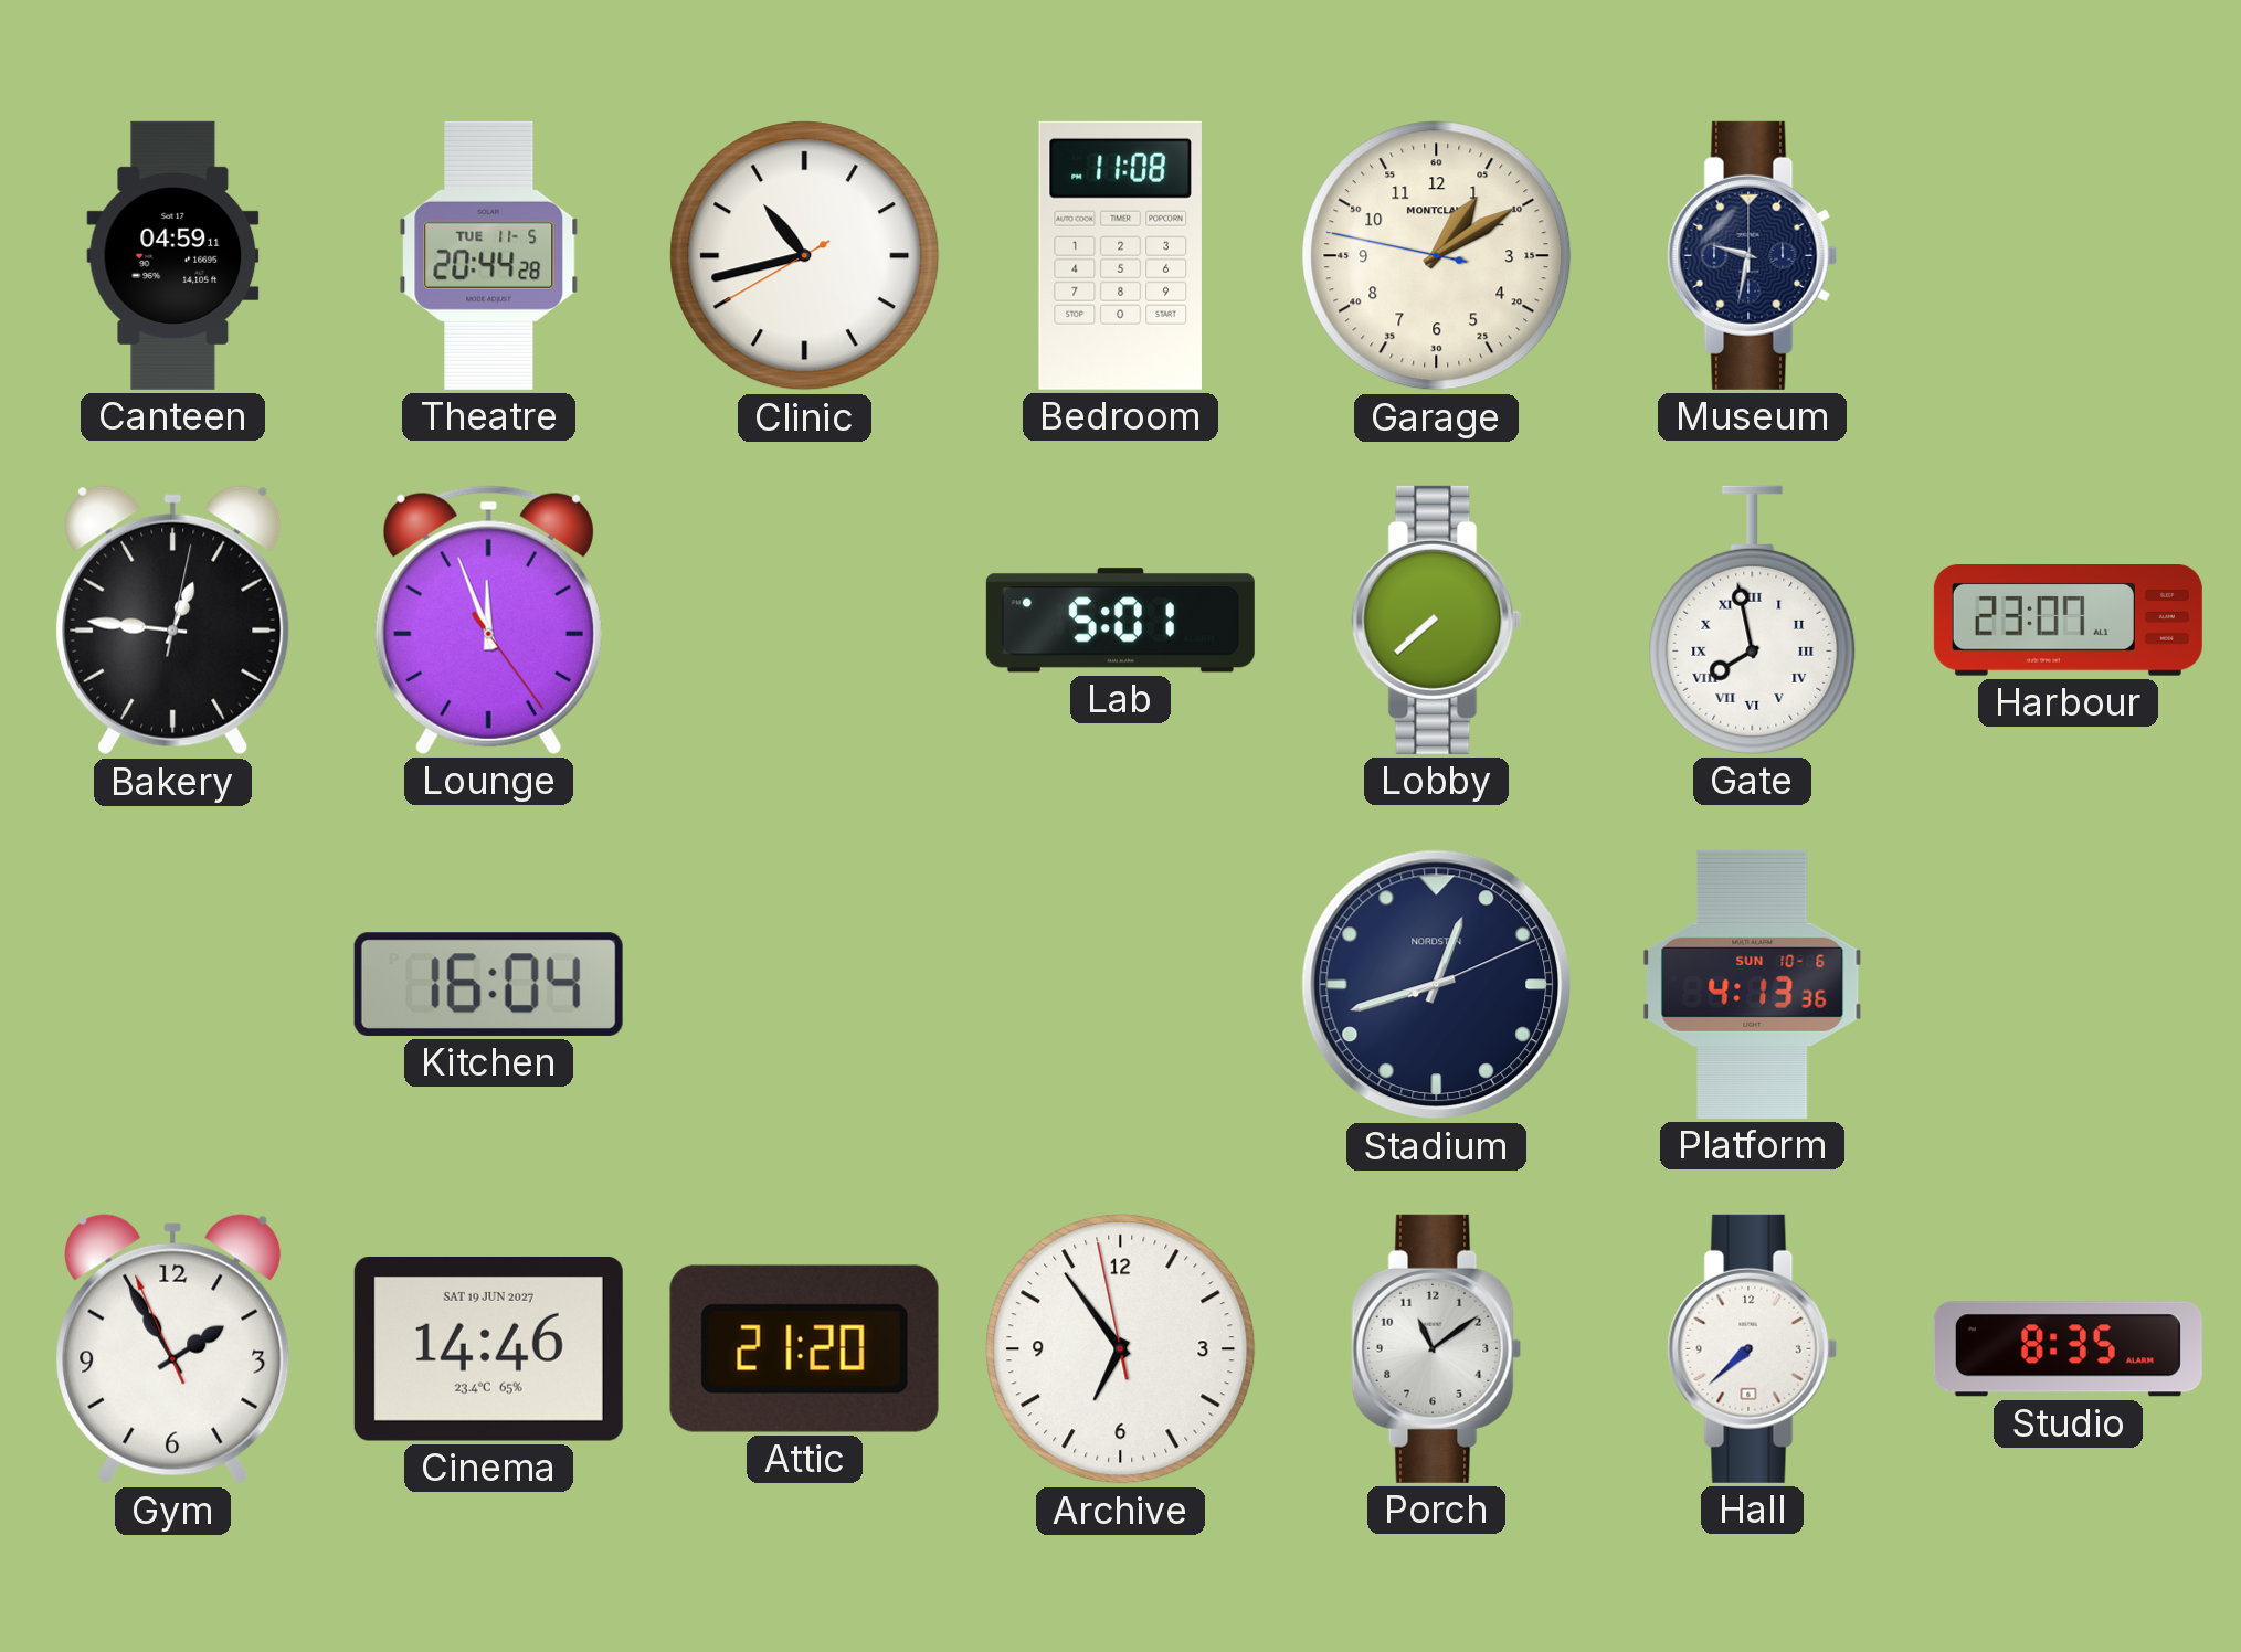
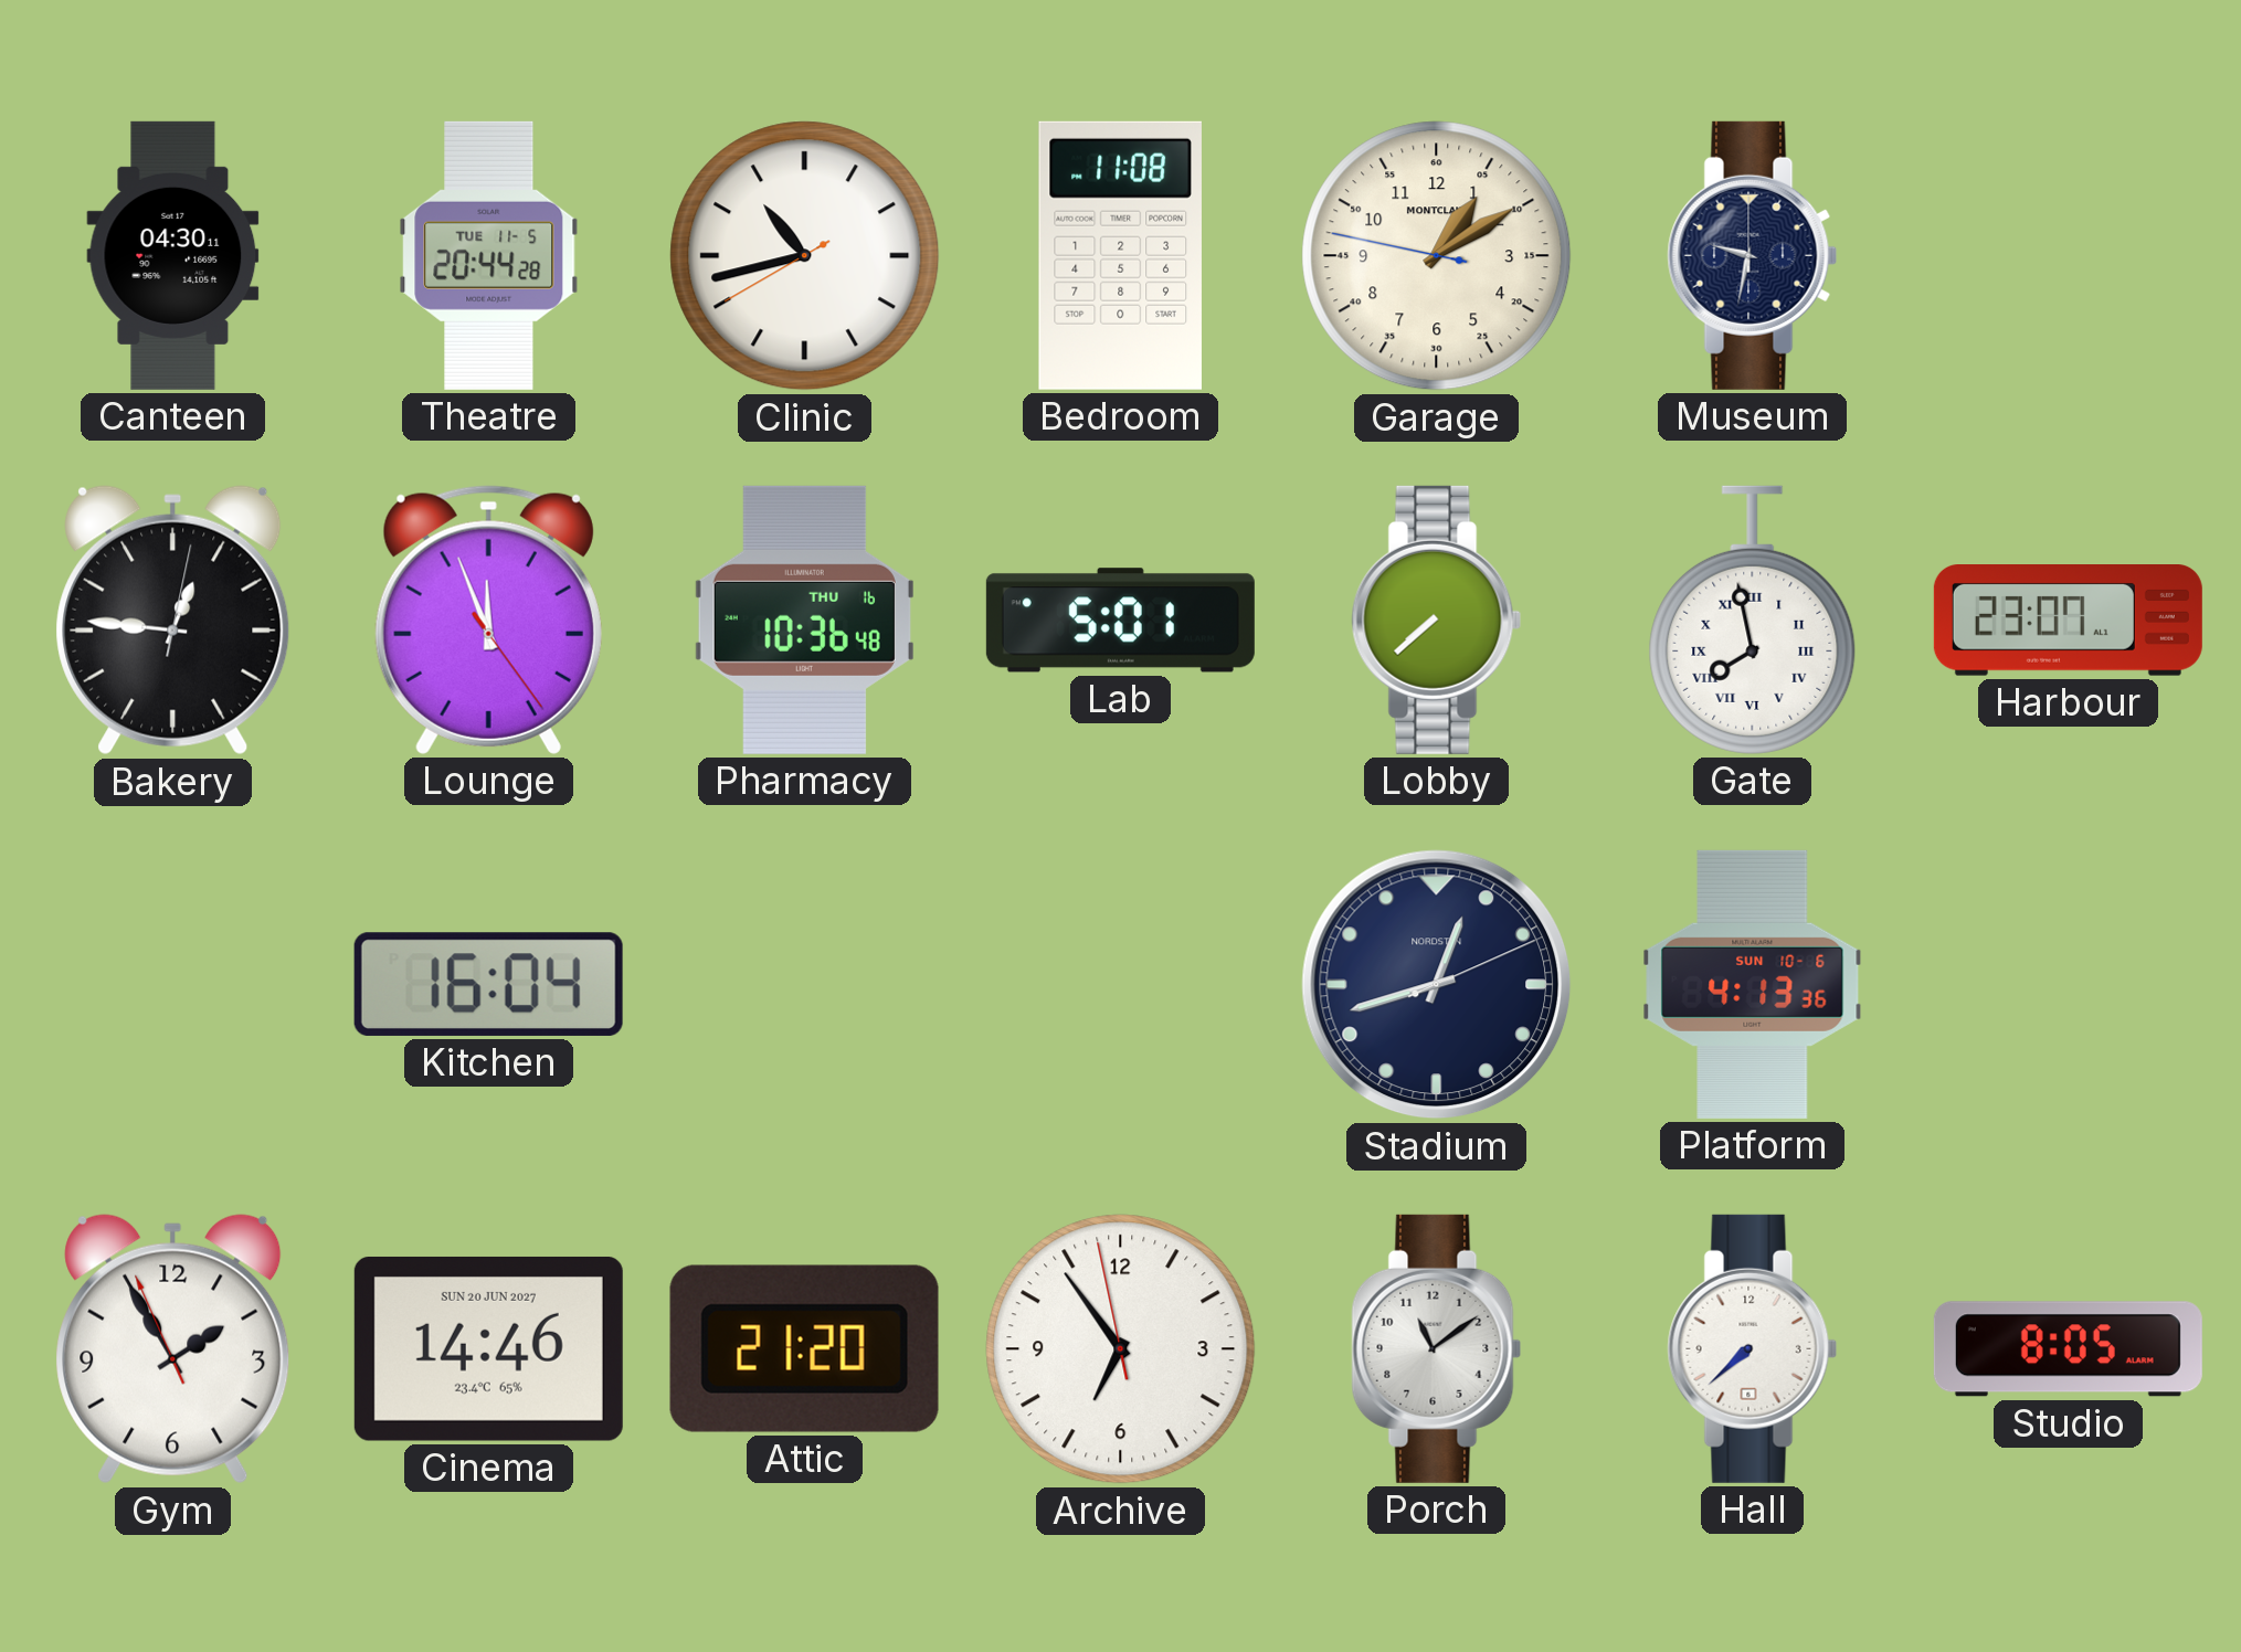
Canteen: 04:59 -> 04:30 (173, 255)
Pharmacy: none -> 10:36 (804, 619)
Cinema date: SAT 19 JUN 2027 -> SUN 20 JUN 2027 (488, 1348)
Studio: 8:35 -> 8:05 (2068, 1349)
